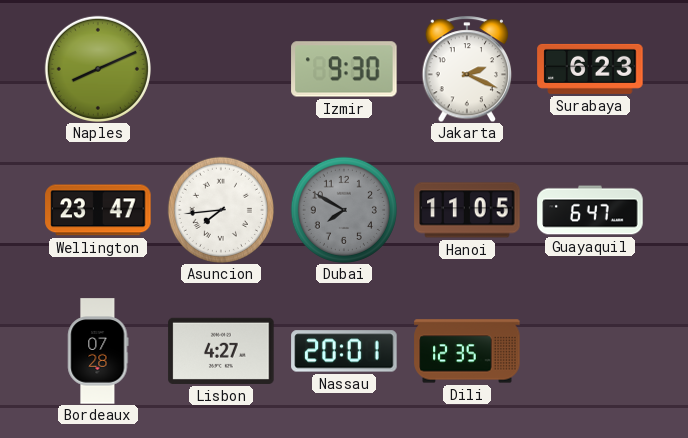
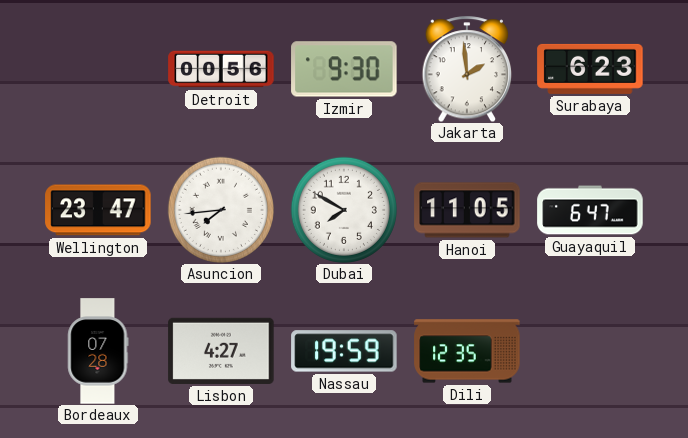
Naples: 8:11 -> none (98, 69)
Detroit: none -> 00:56 (221, 69)
Jakarta: 2:19 -> 1:59 (467, 69)
Dubai dial: grey -> white (344, 210)
Nassau: 20:01 -> 19:59 (344, 351)
